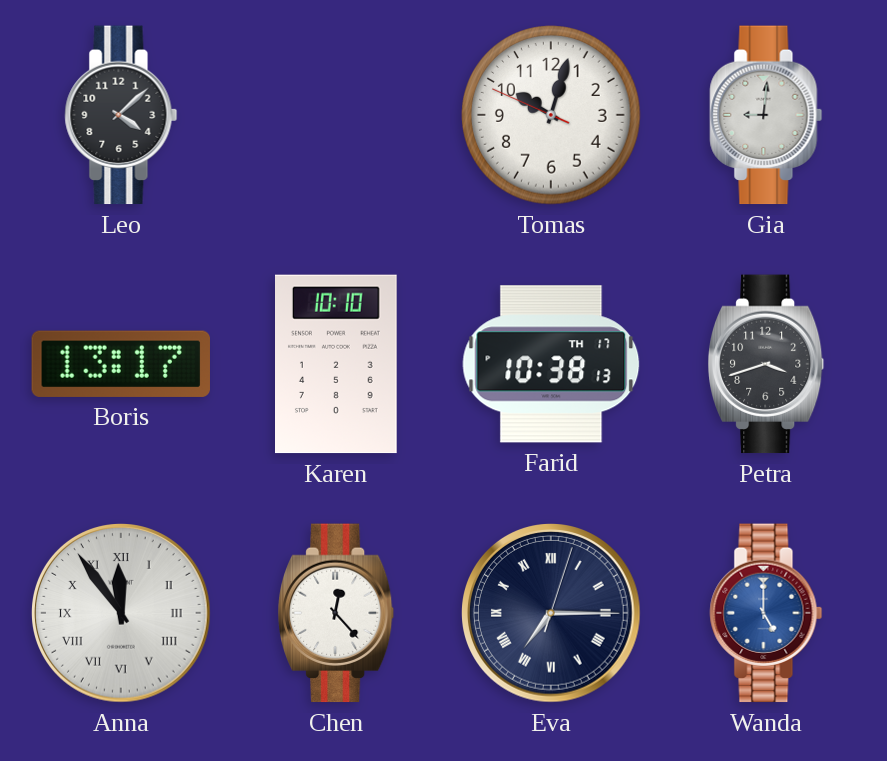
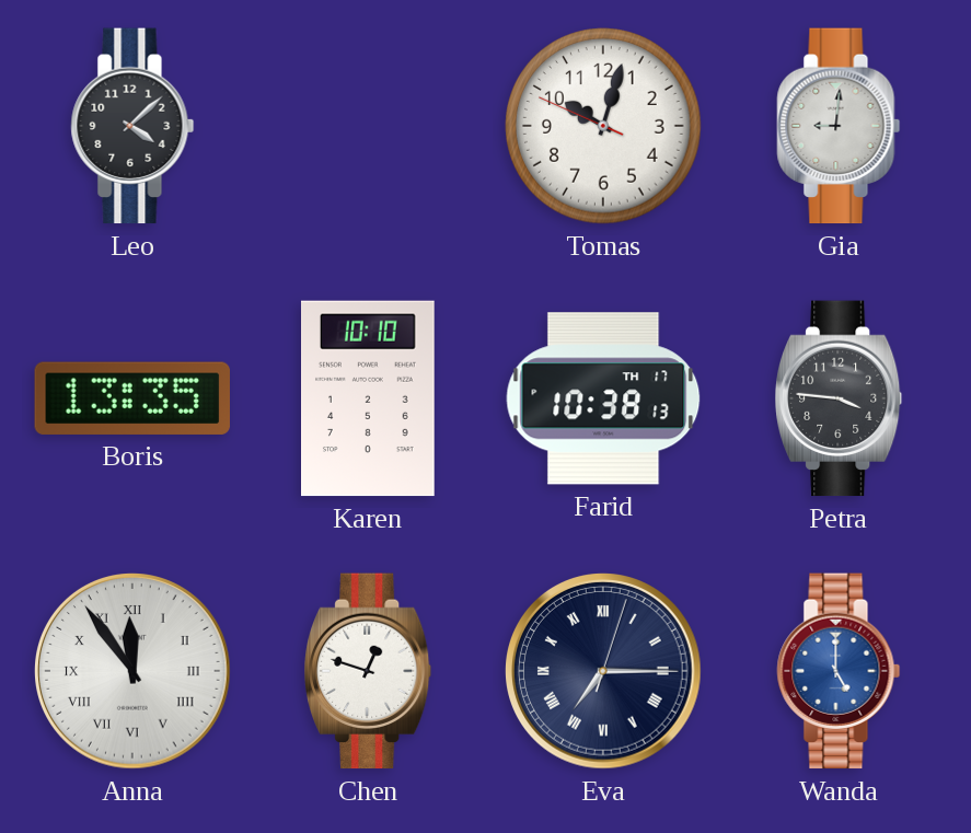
Boris: 13:17 -> 13:35 (132, 398)
Petra: 3:42 -> 3:46 (839, 398)
Chen: 12:23 -> 12:48 (368, 671)
